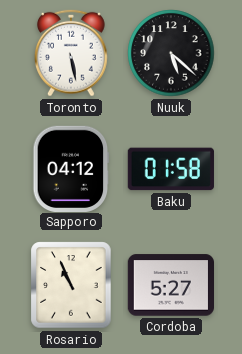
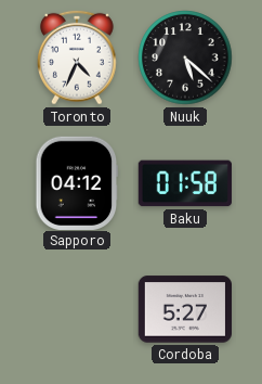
Toronto: 5:28 -> 4:34 (77, 57)
Rosario: 10:56 -> none (71, 285)
